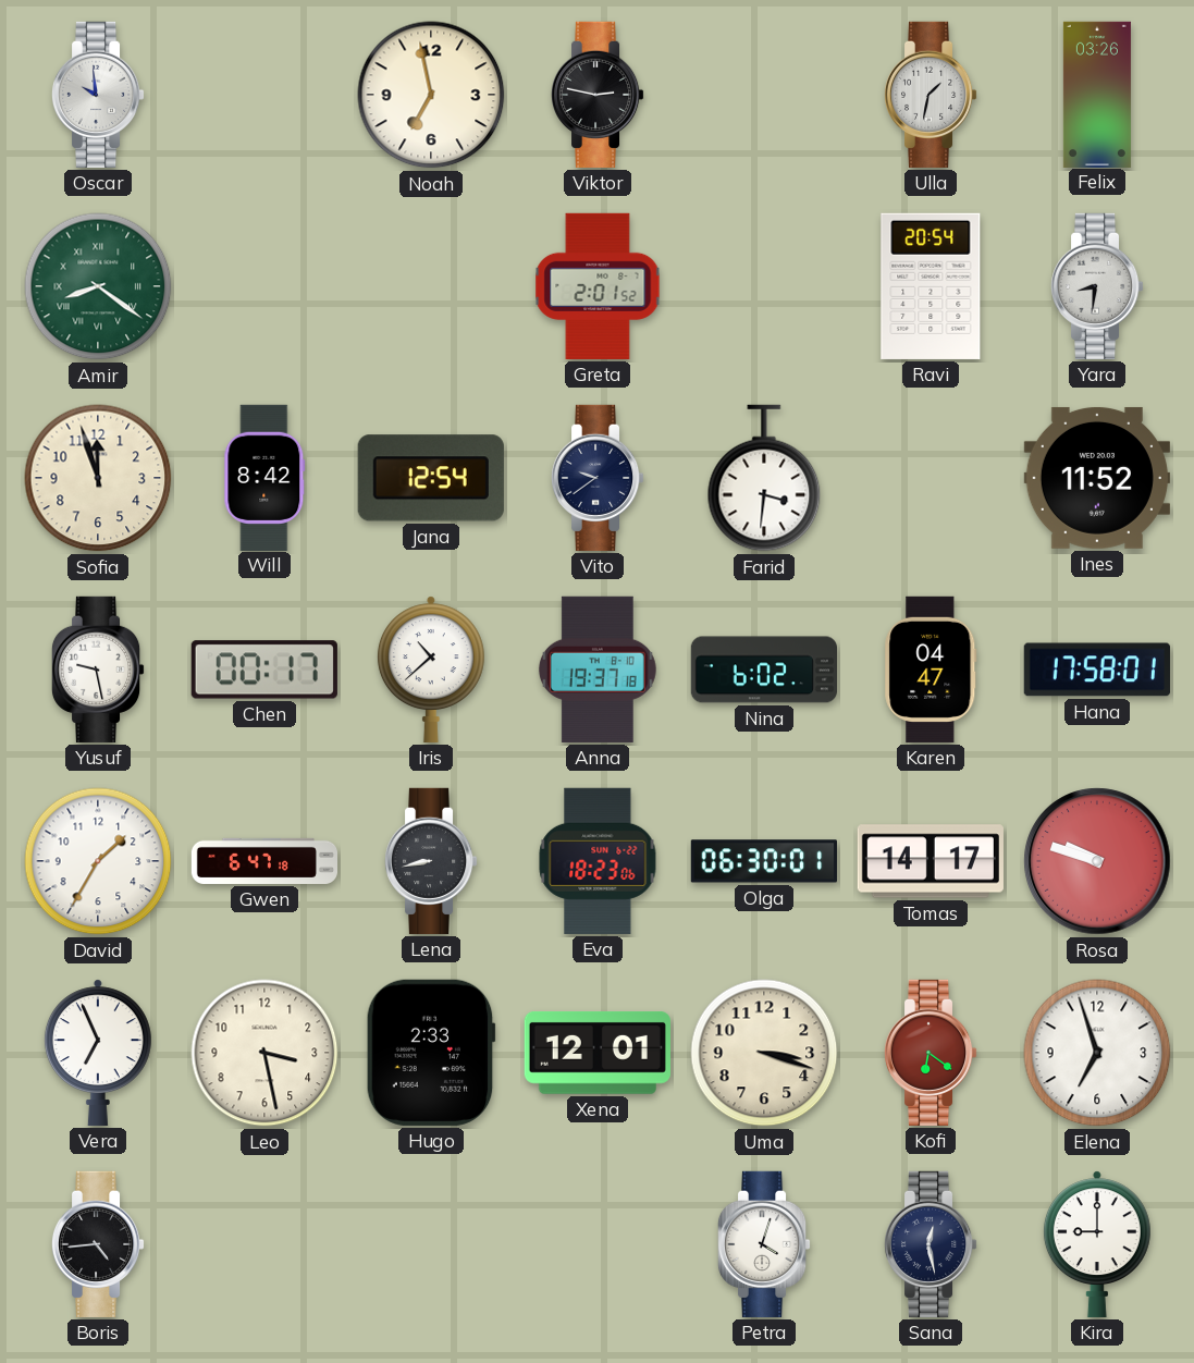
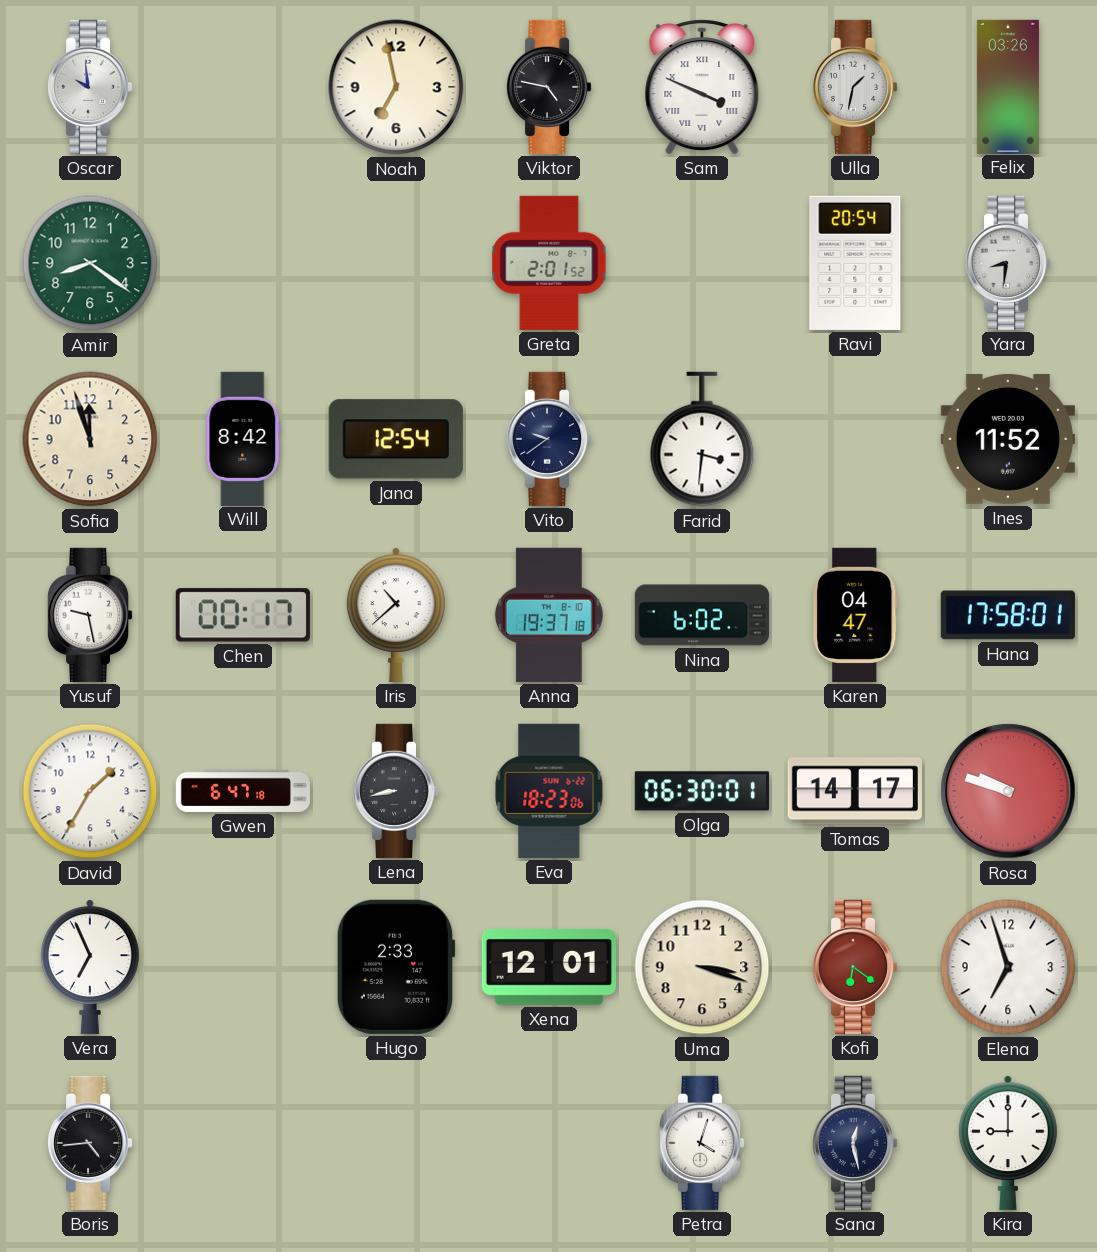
Viktor: 2:47 -> 4:47 (549, 87)
Sam: none -> 3:49 (702, 87)
Amir numerals: Roman -> Arabic (90, 263)
Leo: 3:28 -> none (264, 1053)
